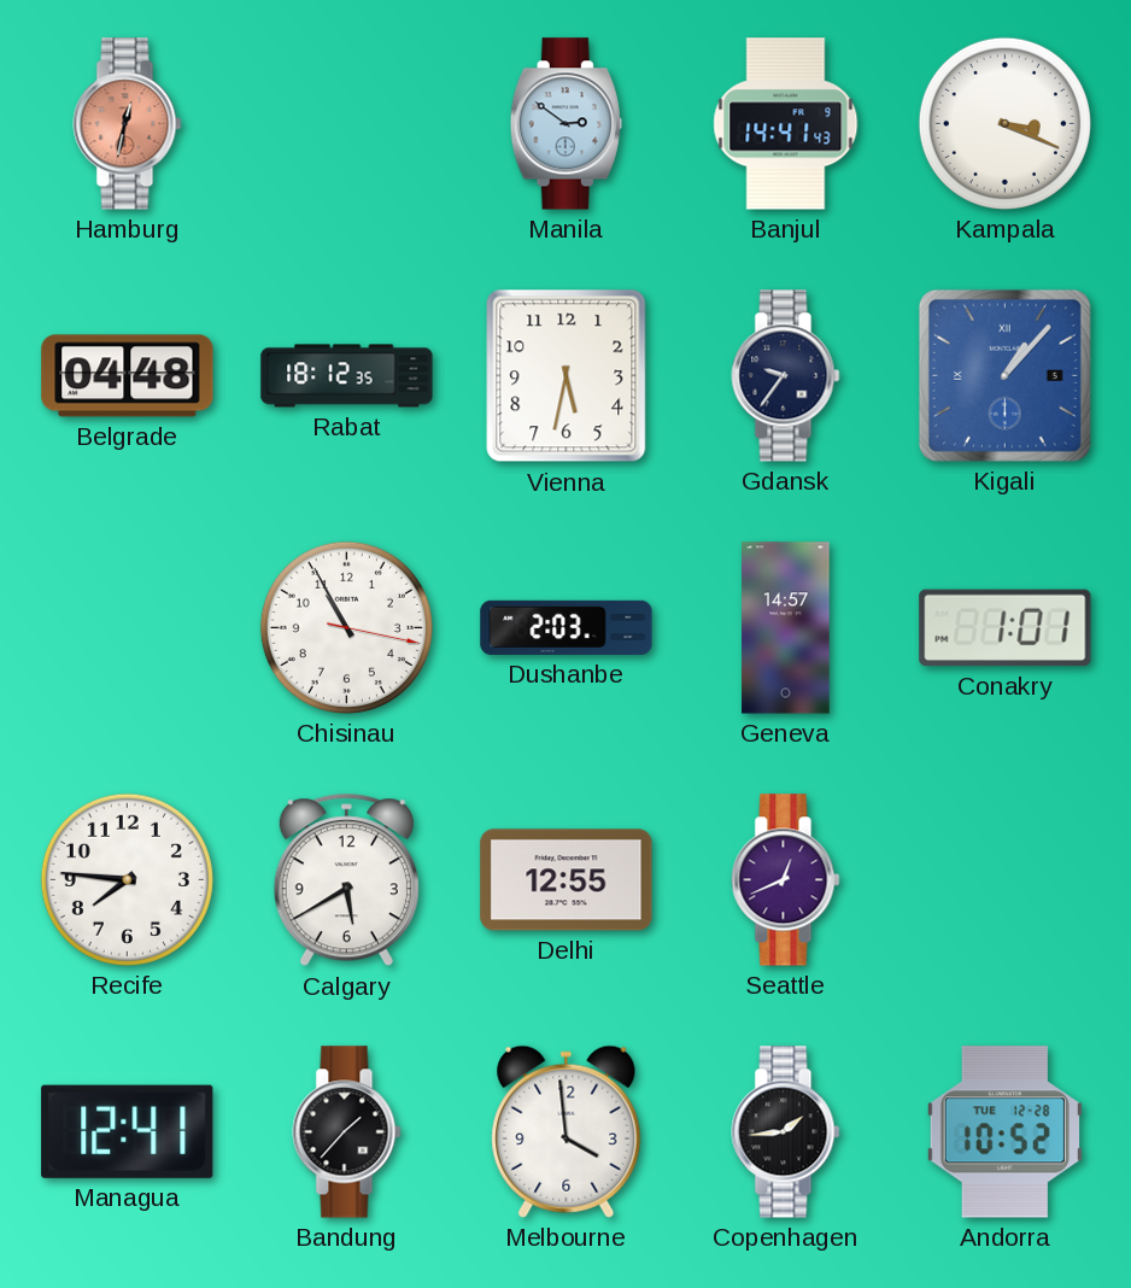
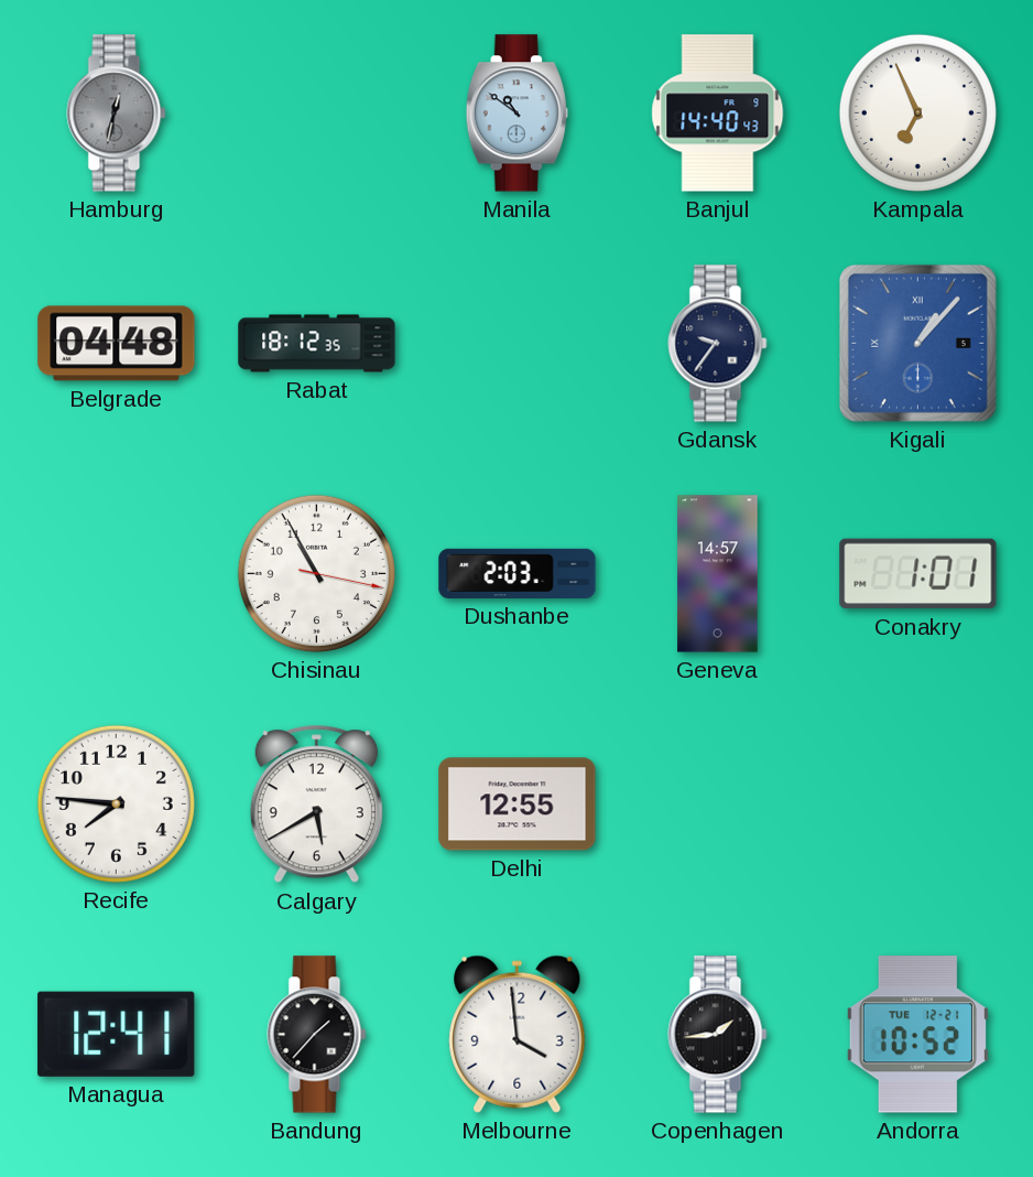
Hamburg dial: salmon -> grey (117, 114)
Manila: 2:51 -> 10:51 (516, 114)
Banjul: 14:41 -> 14:40 (718, 114)
Kampala: 3:19 -> 6:56 (917, 112)
Vienna: 5:32 -> none (567, 376)
Seattle: 12:41 -> none (786, 880)
Andorra date: TUE 12-28 -> TUE 12-21 (917, 1035)
